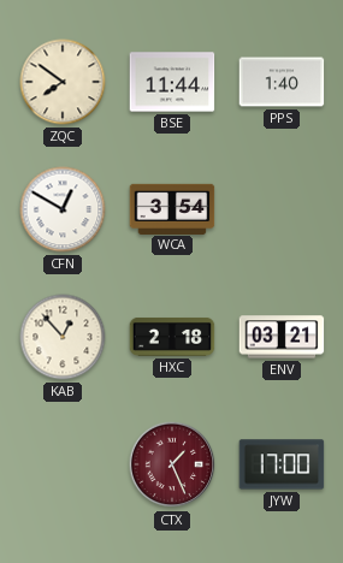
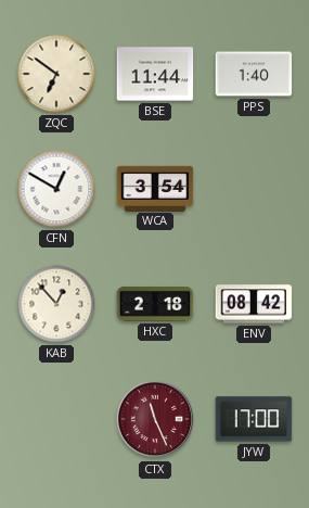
ZQC: 7:51 -> 6:51 (56, 74)
ENV: 03:21 -> 08:42 (254, 304)
CTX: 1:26 -> 11:26 (155, 419)
